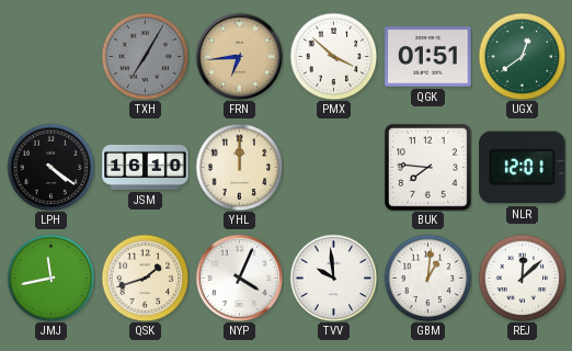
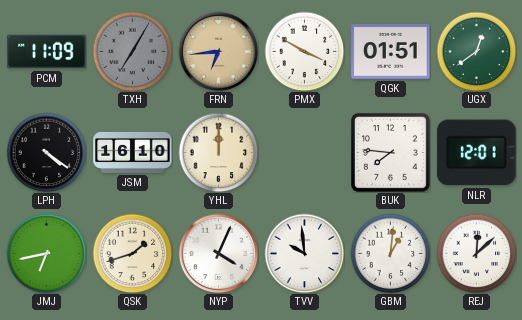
PCM: none -> 11:09 (47, 52)
PMX: 3:52 -> 3:50 (304, 51)
JMJ: 11:43 -> 6:43 (46, 253)
